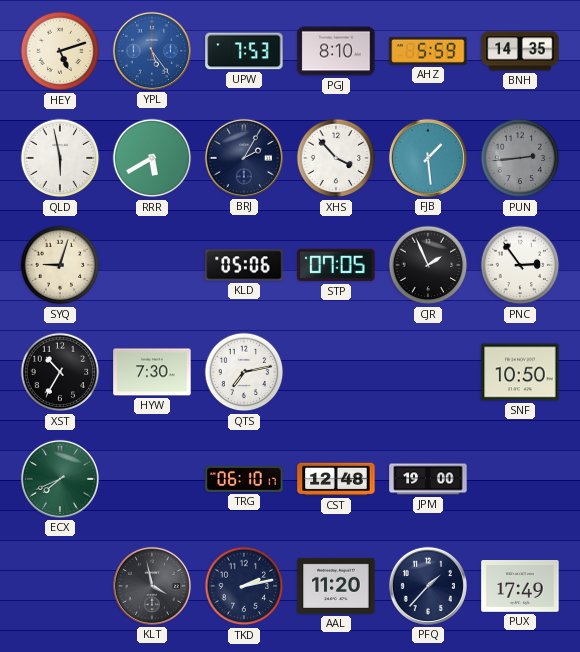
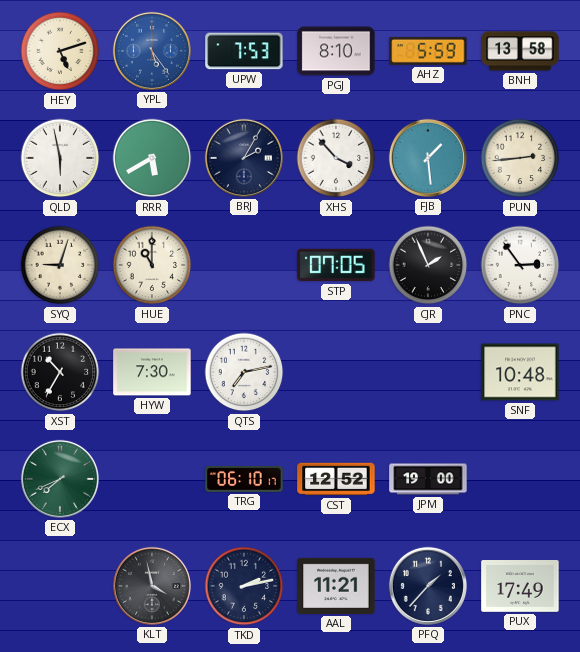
BNH: 14:35 -> 13:58 (520, 51)
PUN dial: grey -> cream (520, 158)
HUE: none -> 11:00 (152, 265)
KLD: 05:06 -> none (244, 265)
SNF: 10:50 -> 10:48 (520, 372)
CST: 12:48 -> 12:52 (336, 479)
AAL: 11:20 -> 11:21 (336, 586)
